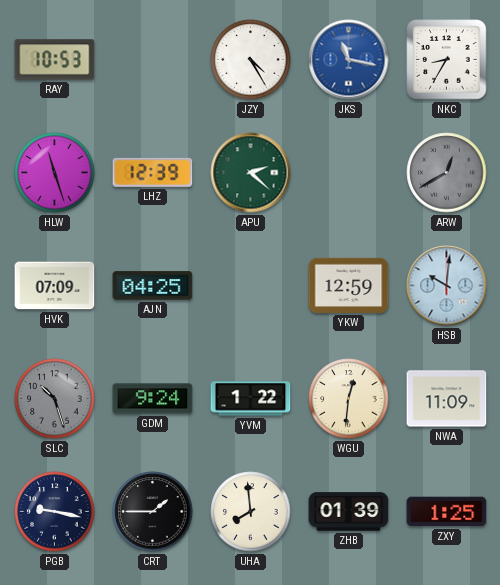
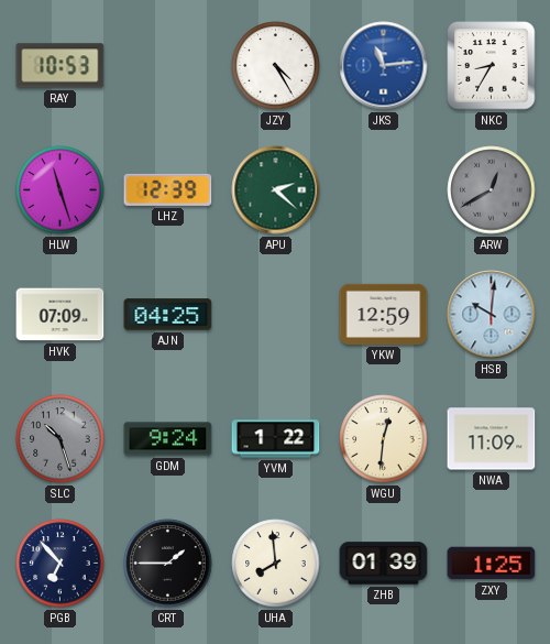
JKS: 11:17 -> 11:14 (384, 66)
PGB: 9:17 -> 6:53 (61, 564)
